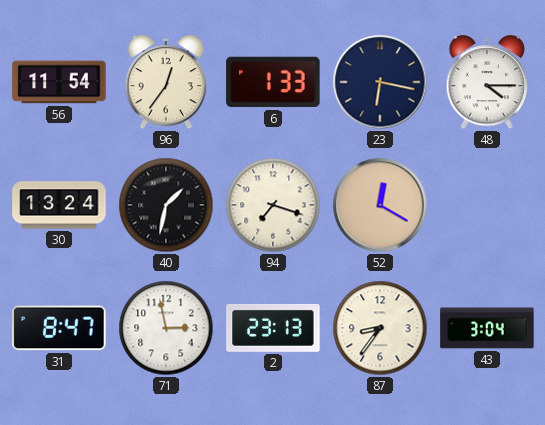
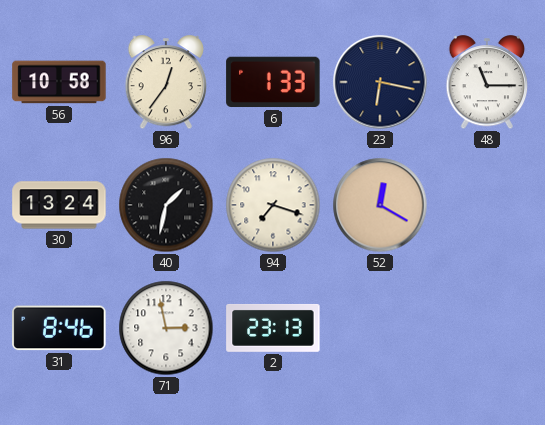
56: 11:54 -> 10:58 (59, 82)
48: 4:15 -> 11:15 (487, 83)
31: 8:47 -> 8:46 (59, 328)
87: 8:36 -> none (380, 328)
43: 3:04 -> none (487, 328)
